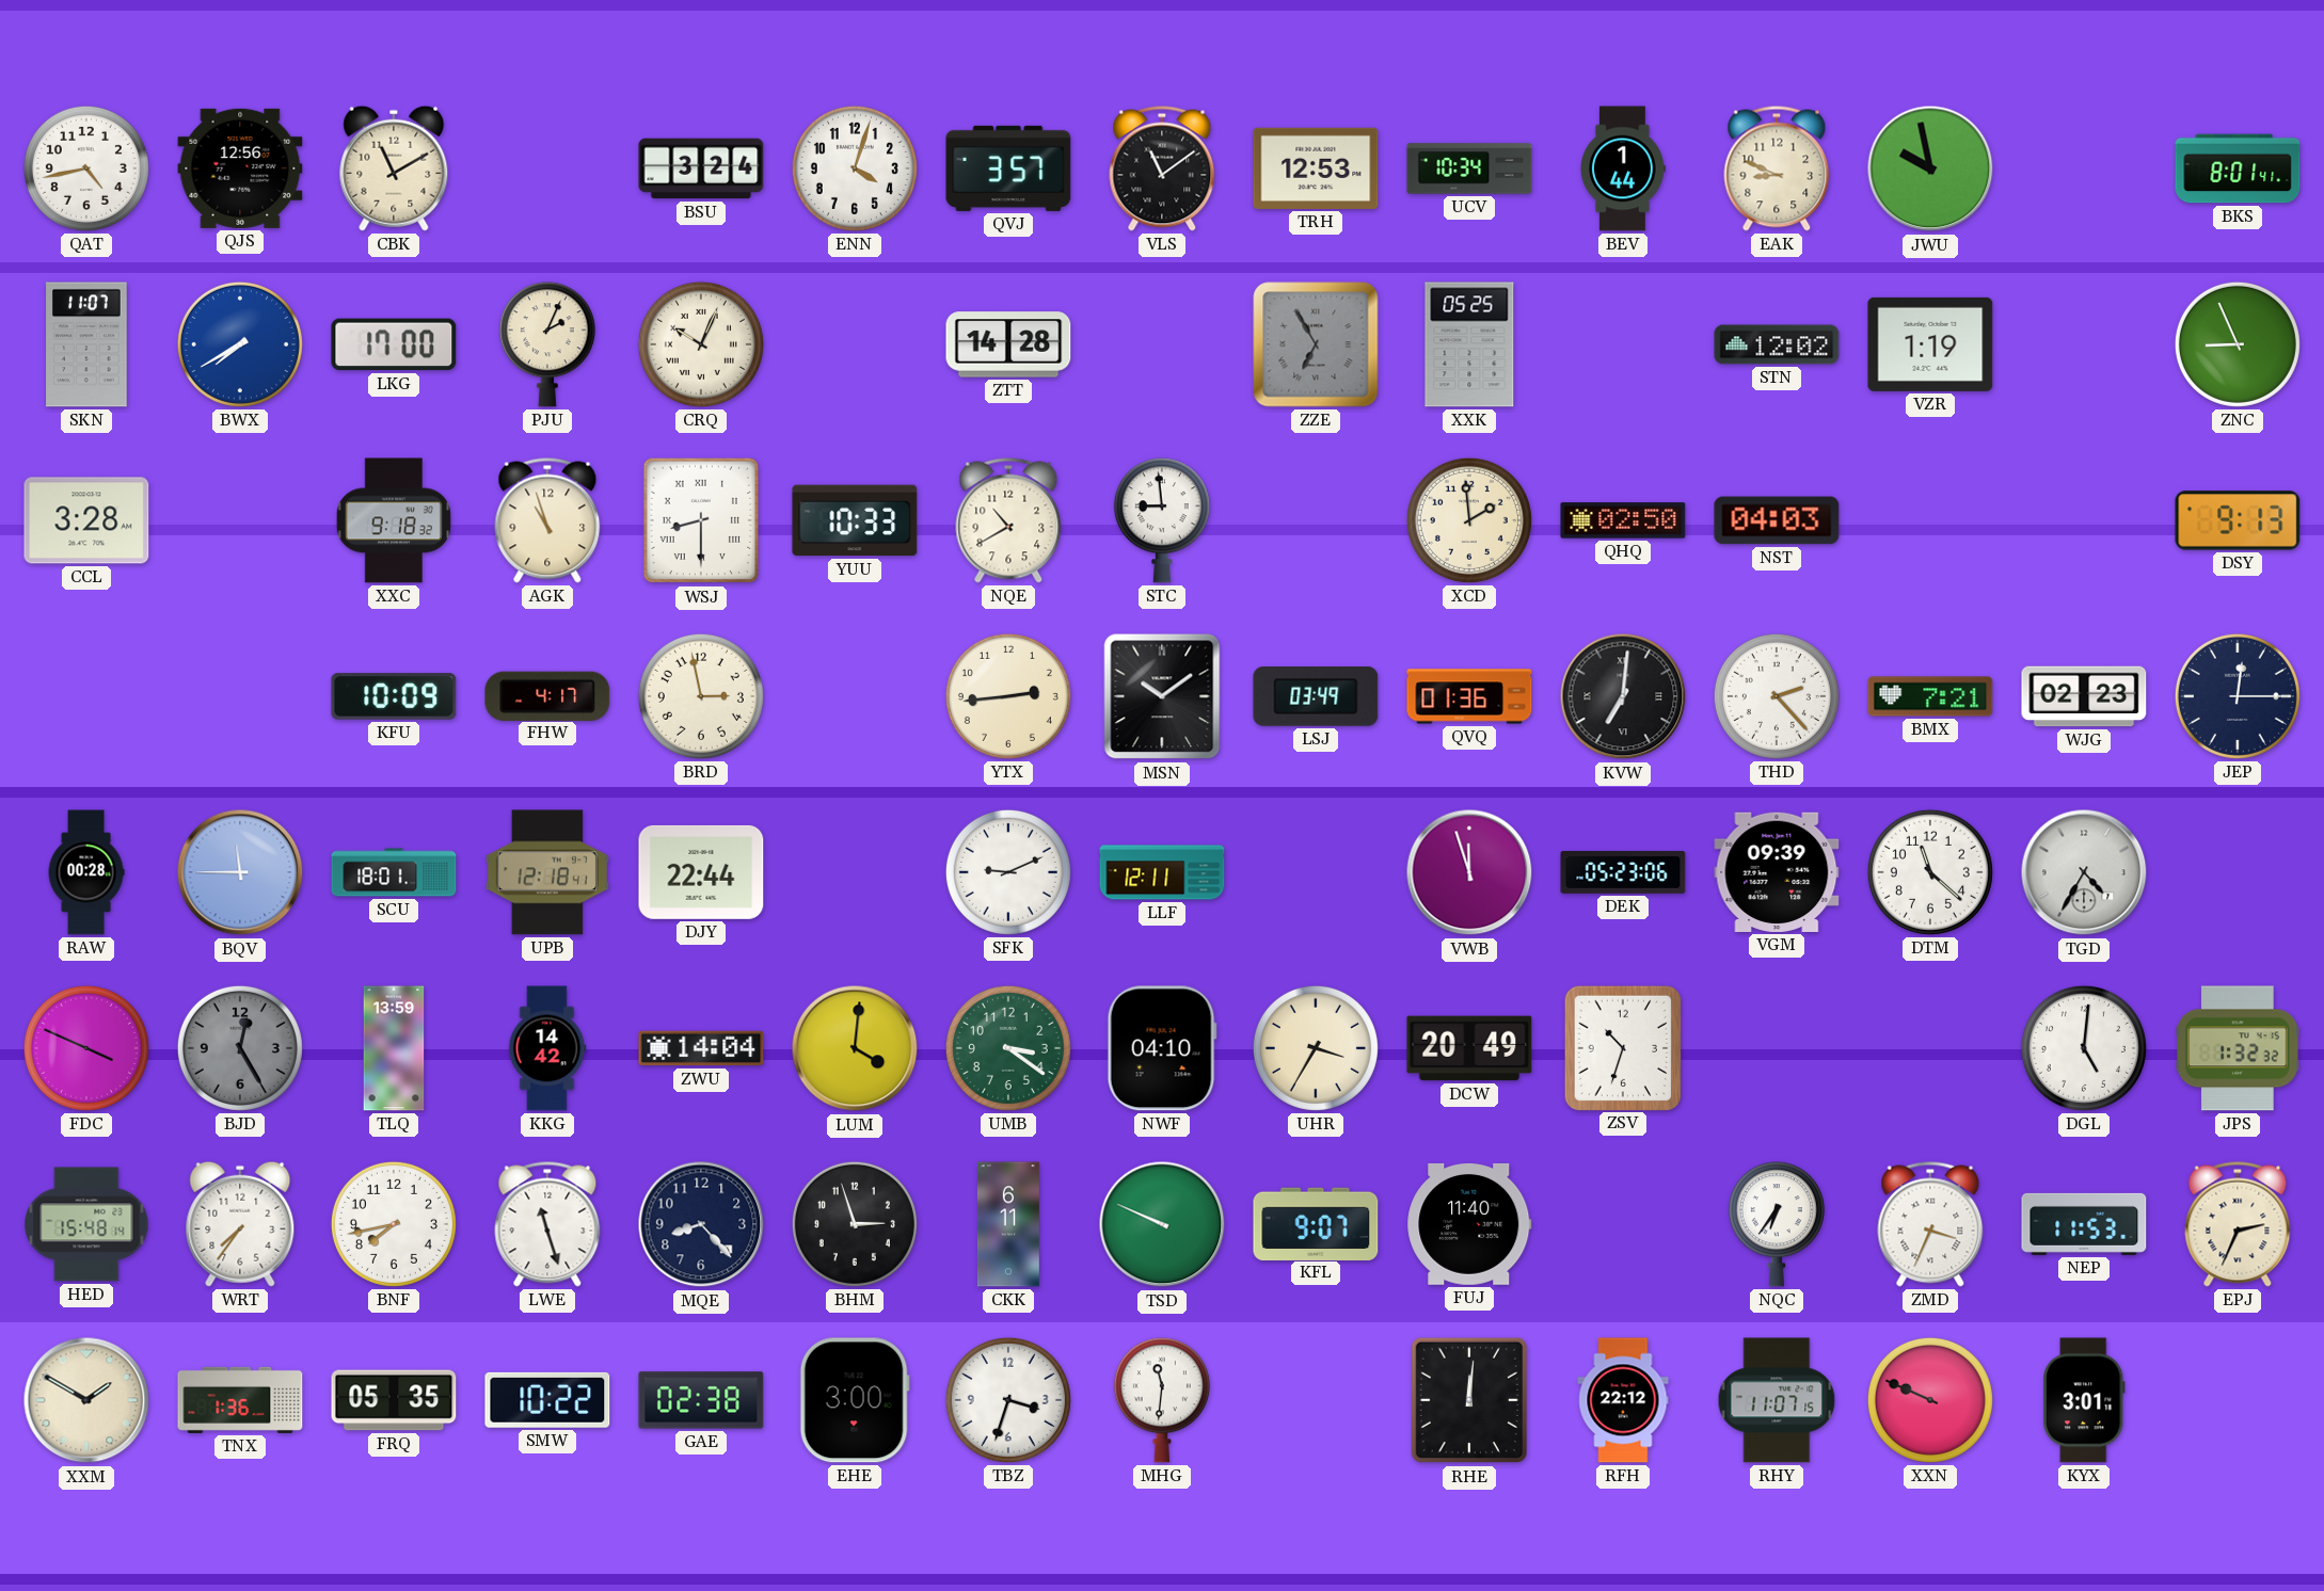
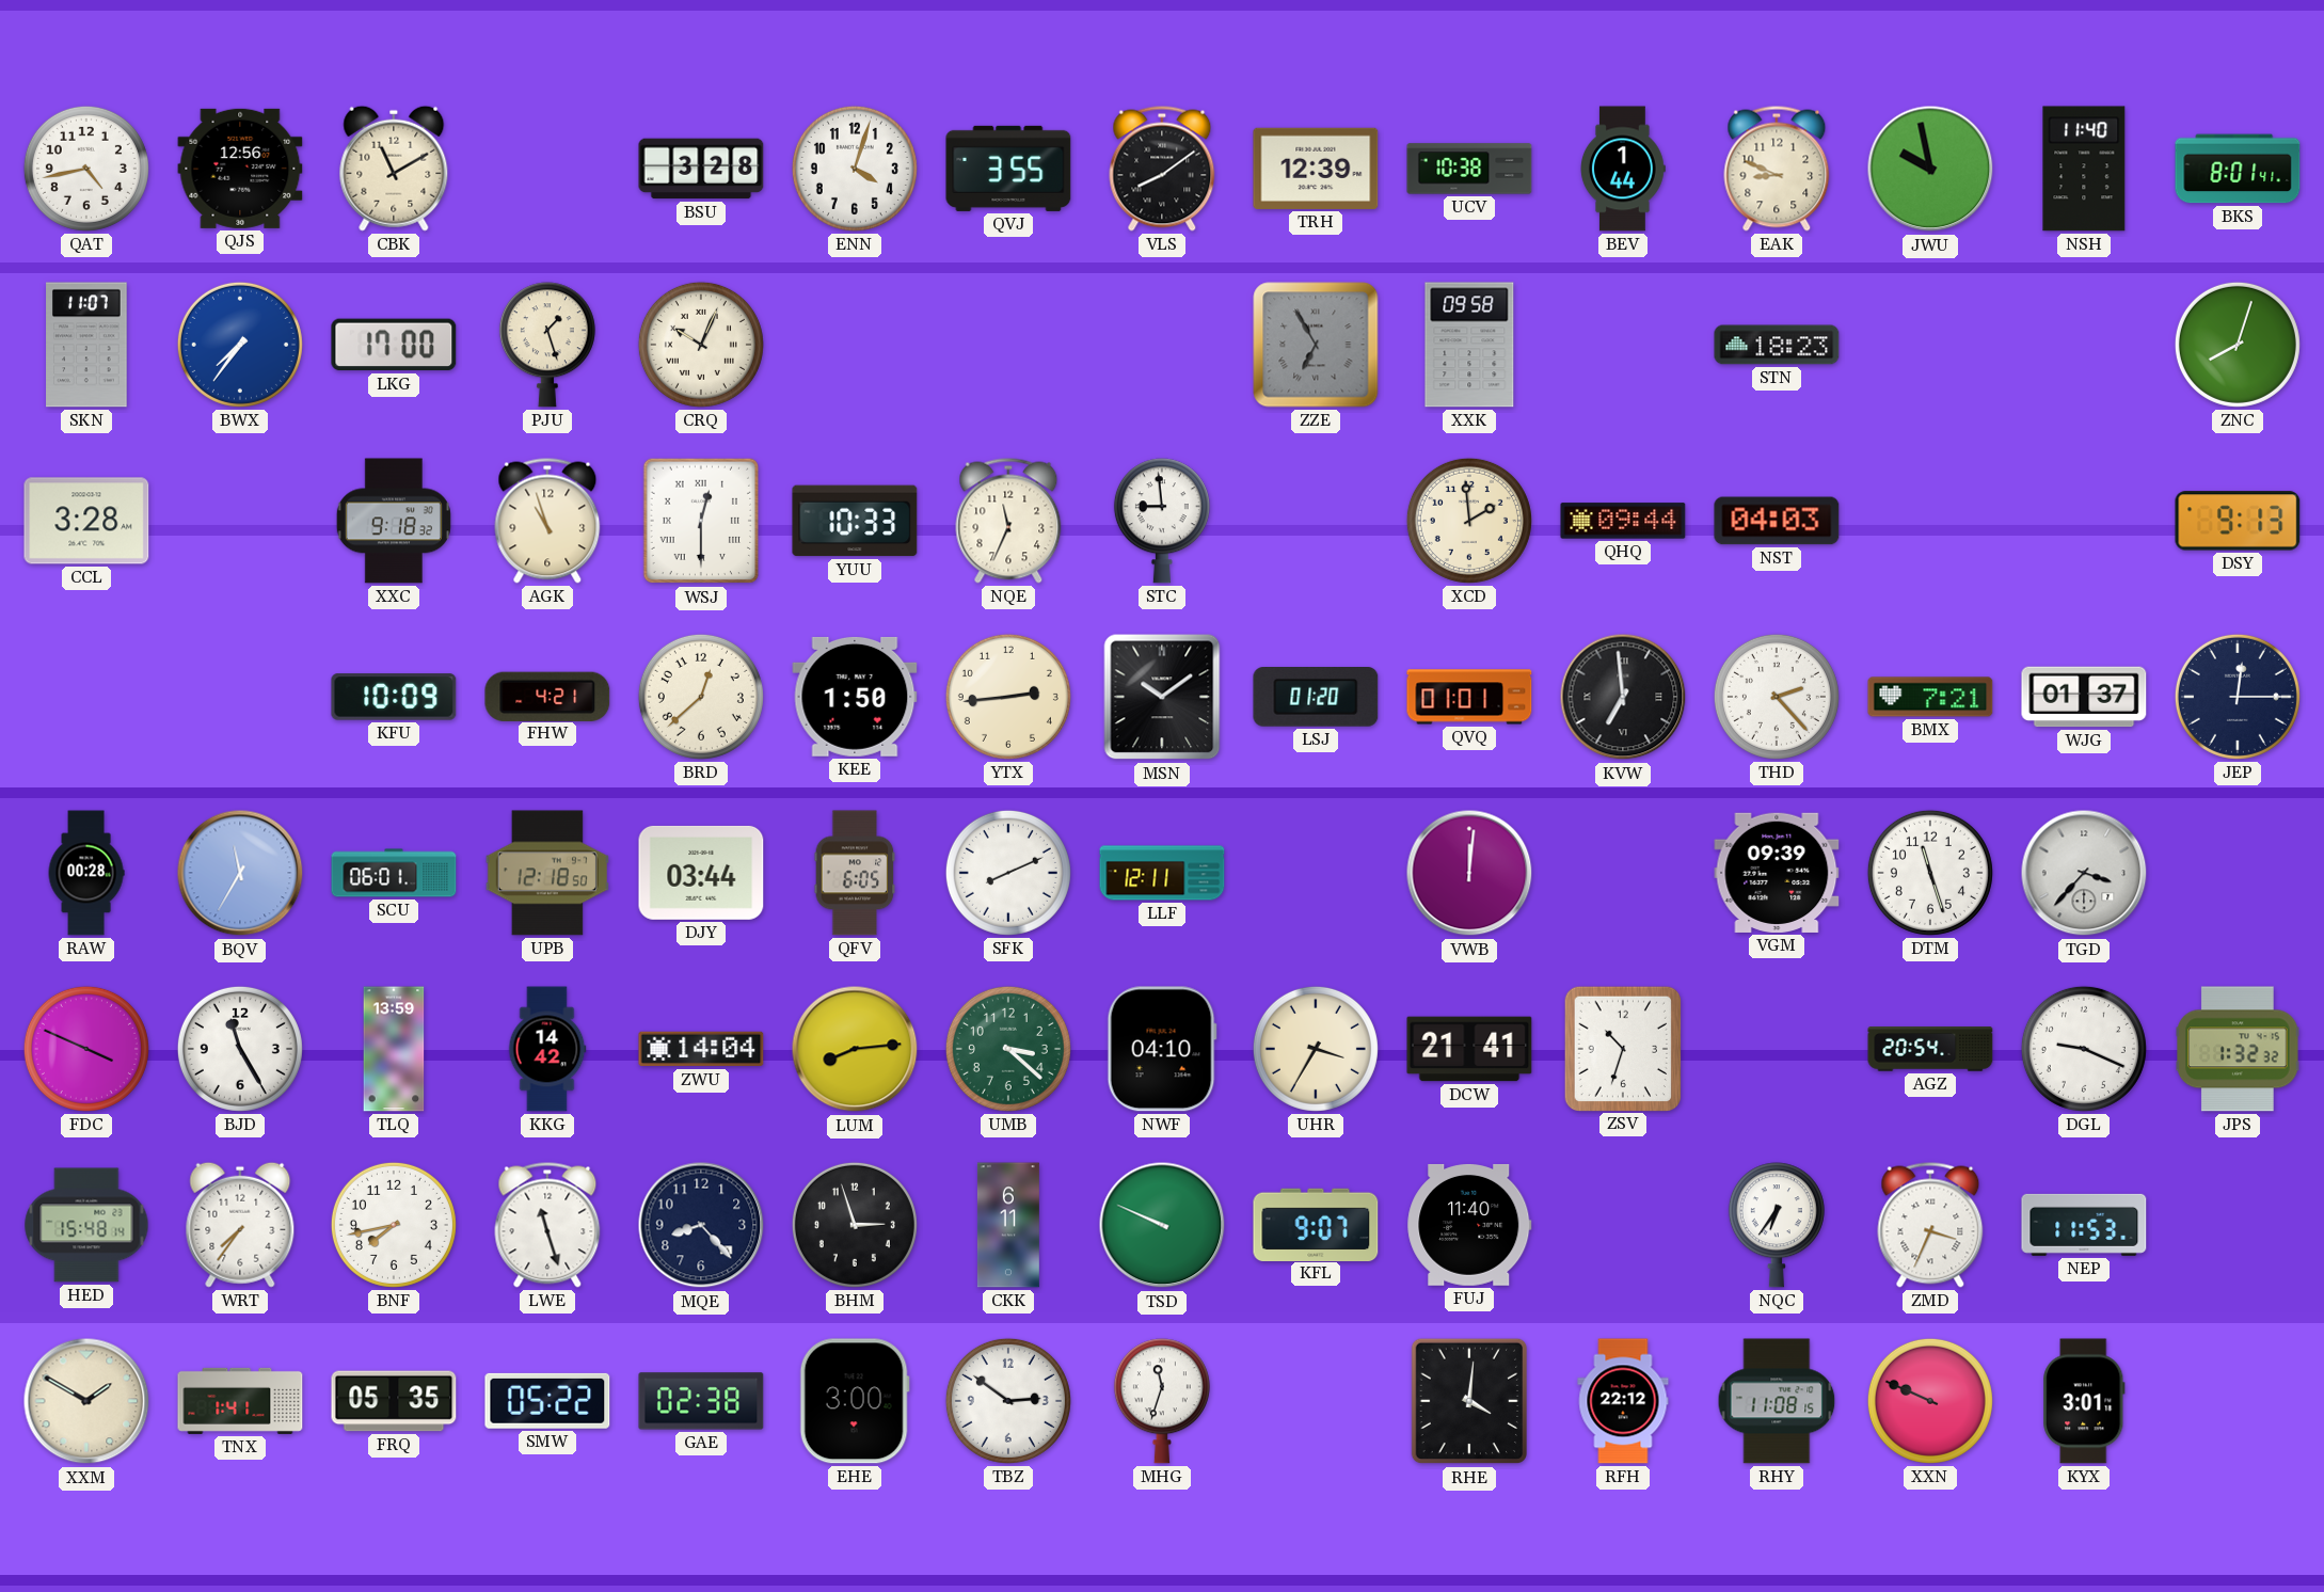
BSU: 3:24 -> 3:28 (701, 169)
QVJ: 3:57 -> 3:55 (1008, 169)
VLS: 11:09 -> 8:09 (1162, 169)
TRH: 12:53 -> 12:39 (1316, 169)
UCV: 10:34 -> 10:38 (1469, 169)
NSH: none -> 11:40 (2084, 169)
BWX: 7:40 -> 7:36 (240, 345)
PJU: 2:04 -> 1:27 (547, 345)
ZTT: 14:28 -> none (1008, 344)
XXK: 05:25 -> 09:58 (1469, 345)
STN: 12:02 -> 18:23 (1777, 345)
VZR: 1:19 -> none (1930, 344)
ZNC: 8:56 -> 8:03 (2238, 345)
WSJ: 8:30 -> 12:30 (701, 521)
NQE: 10:40 -> 11:34 (1008, 521)
QHQ: 02:50 -> 09:44 (1623, 521)
FHW: 4:17 -> 4:21 (547, 696)
BRD: 2:58 -> 12:38 (701, 697)
KEE: none -> 1:50 (855, 697)
LSJ: 03:49 -> 01:20 (1316, 697)
QVQ: 01:36 -> 01:01 (1469, 697)
KVW: 7:01 -> 6:59 (1623, 697)
WJG: 02:23 -> 01:37 (2084, 697)
BQV: 11:45 -> 11:35 (240, 873)
SCU: 18:01 -> 06:01 (394, 873)
UPB: 12:18:41 -> 12:18:50 (547, 873)
DJY: 22:44 -> 03:44 (701, 873)
QFV: none -> 6:05 (855, 873)
SFK: 9:11 -> 8:11 (1008, 873)
VWB: 11:57 -> 12:01 (1469, 873)
DEK: 05:23 -> none (1623, 873)
DTM: 11:22 -> 11:27 (1930, 873)
TGD: 4:35 -> 3:37 (2084, 873)
BJD: 12:25 -> 11:25 (240, 1049)
BJD dial: grey -> white (240, 1049)
LUM: 4:01 -> 8:14 (855, 1049)
UMB: 3:21 -> 3:22 (1008, 1049)
DCW: 20:49 -> 21:41 (1469, 1049)
AGZ: none -> 20:54 (1930, 1049)
DGL: 5:01 -> 9:19 (2084, 1049)
EPJ: 2:34 -> none (2238, 1224)
TNX: 1:36 -> 1:41 (240, 1401)
SMW: 10:22 -> 05:22 (547, 1401)
TBZ: 3:33 -> 2:51 (1008, 1401)
MHG: 11:31 -> 11:33 (1162, 1401)
RHE: 12:01 -> 4:01 (1469, 1401)
RHY: 11:07 -> 11:08 (1777, 1401)
